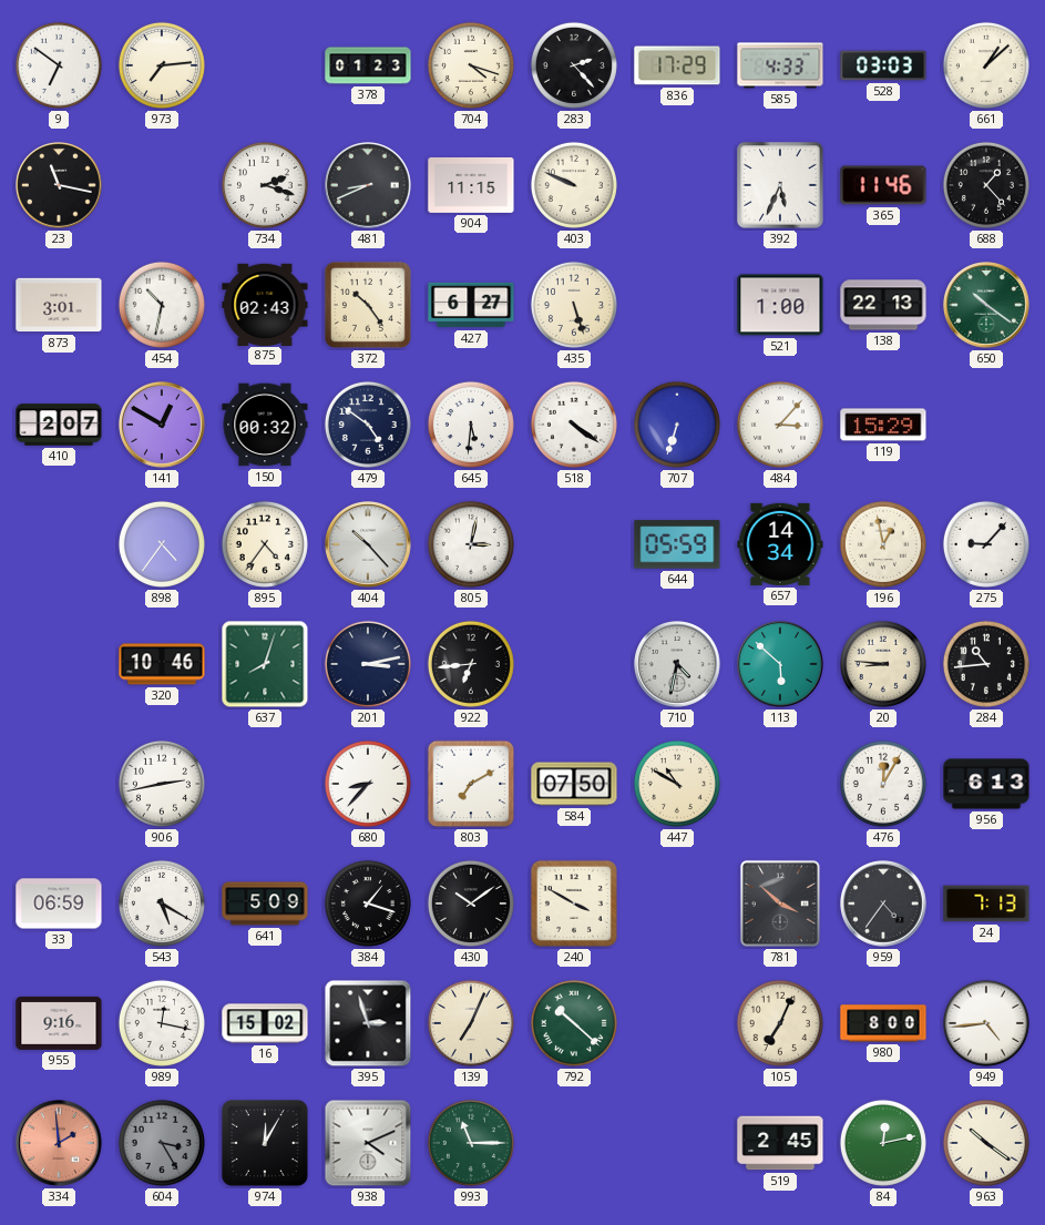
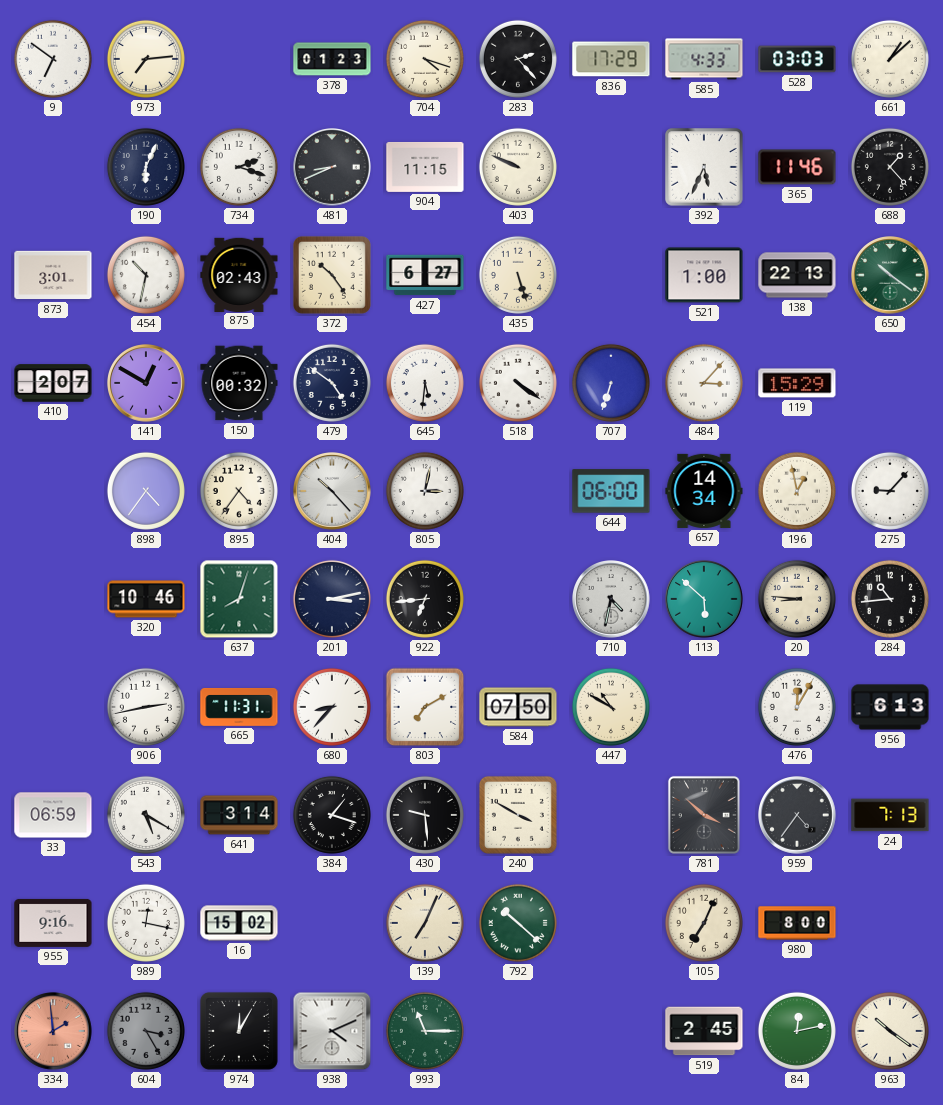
23: 11:17 -> none (60, 186)
190: none -> 6:04 (146, 167)
644: 05:59 -> 06:00 (611, 491)
665: none -> 11:31 (239, 707)
641: 5:09 -> 3:14 (239, 815)
430: 10:09 -> 9:29 (425, 815)
395: 2:57 -> none (368, 1023)
949: 4:44 -> none (986, 1023)
